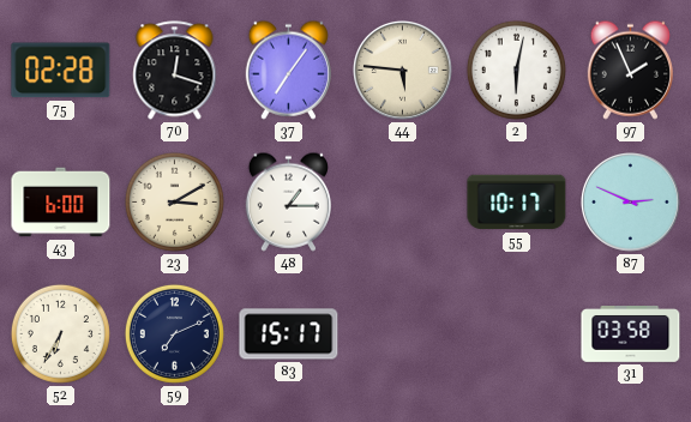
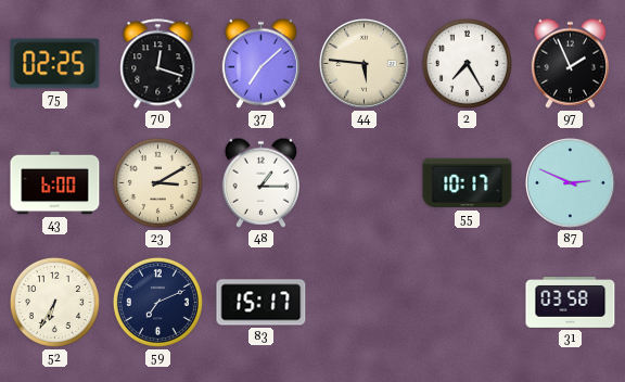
75: 02:28 -> 02:25 (55, 64)
37: 7:06 -> 7:08 (260, 63)
2: 6:02 -> 7:25 (467, 63)
